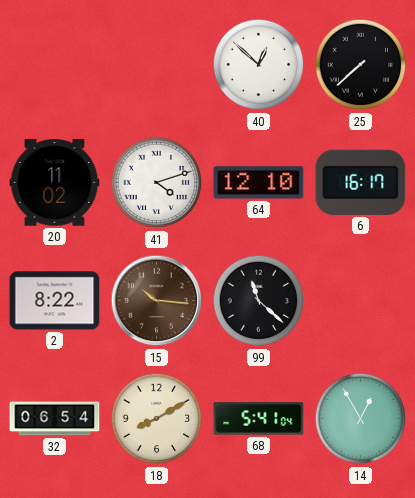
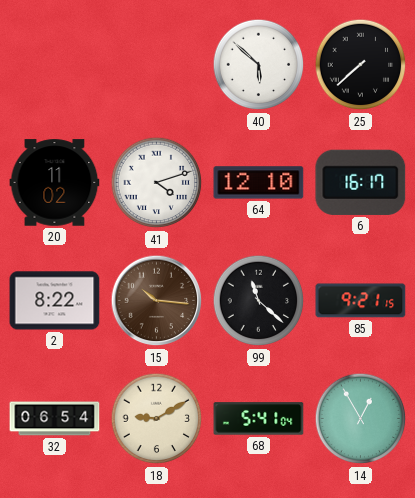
40: 12:52 -> 5:52 (259, 65)
85: none -> 9:21 (361, 301)
18: 8:10 -> 9:10 (157, 419)
